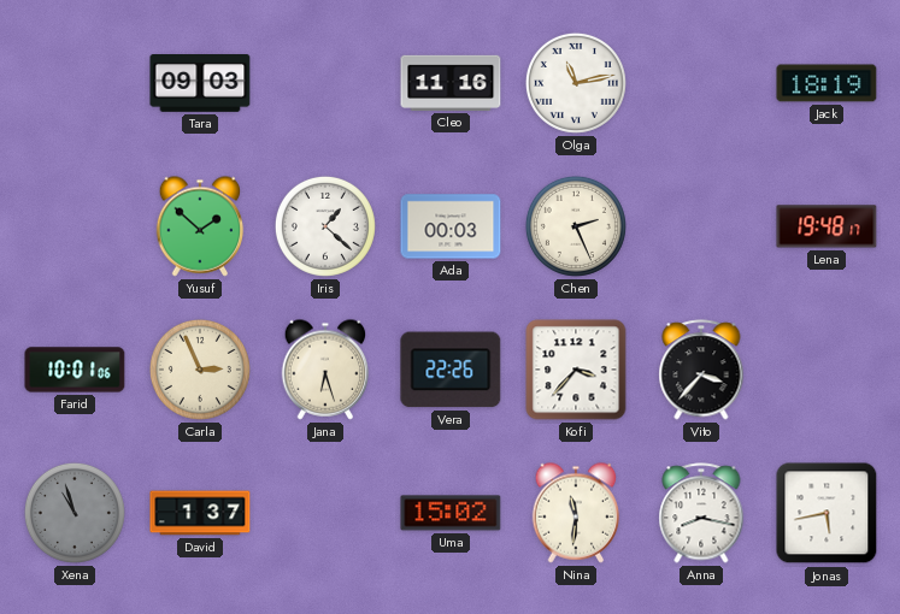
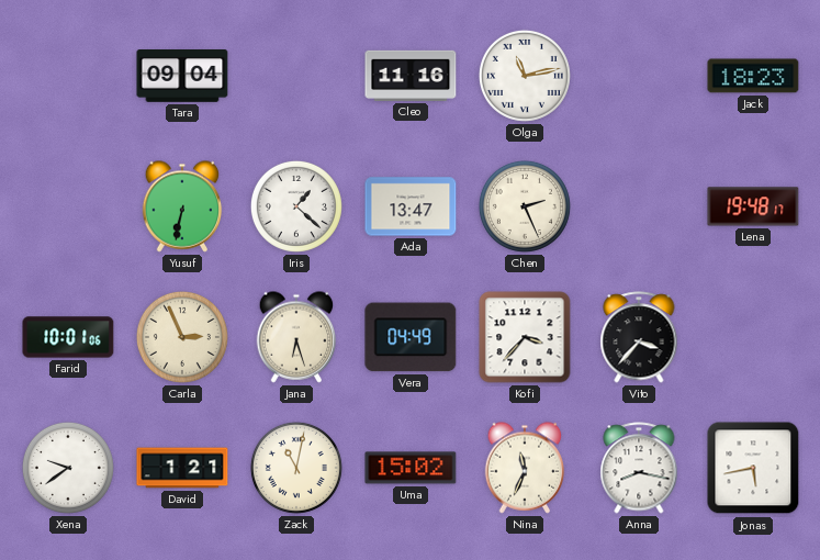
Tara: 09:03 -> 09:04 (182, 77)
Jack: 18:19 -> 18:23 (753, 76)
Yusuf: 1:52 -> 6:32 (182, 206)
Ada: 00:03 -> 13:47 (411, 206)
Vera: 22:26 -> 04:49 (411, 337)
Xena: 10:57 -> 9:39 (68, 468)
Xena dial: grey -> white (68, 468)
David: 1:37 -> 1:21 (182, 468)
Zack: none -> 11:02 (296, 468)
Nina: 11:31 -> 11:34 (525, 468)
